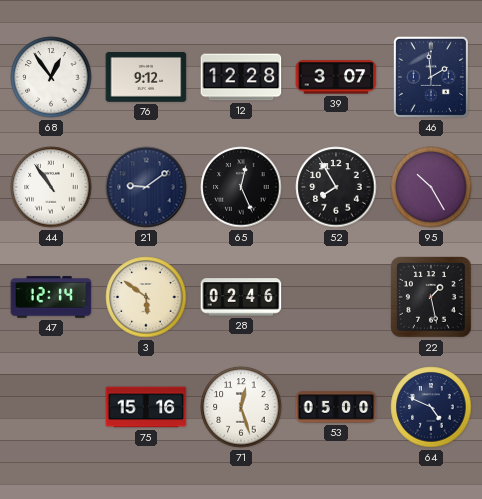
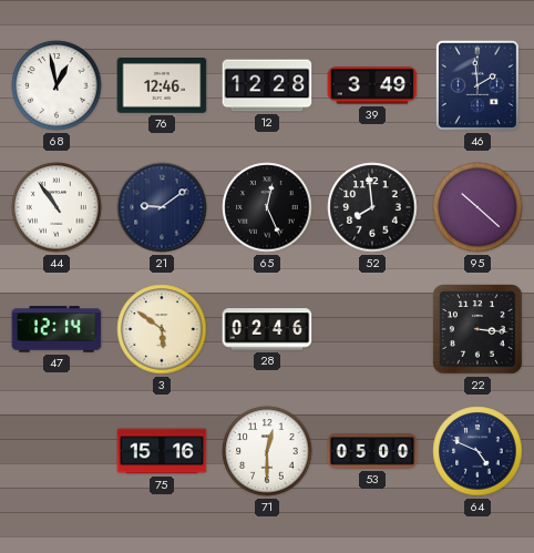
68: 12:54 -> 12:58 (57, 85)
76: 9:12 -> 12:46 (162, 86)
39: 3:07 -> 3:49 (372, 85)
52: 7:55 -> 7:59 (372, 207)
95: 10:25 -> 10:22 (477, 207)
22: 1:28 -> 3:16 (477, 329)
71: 12:27 -> 12:30 (267, 451)
